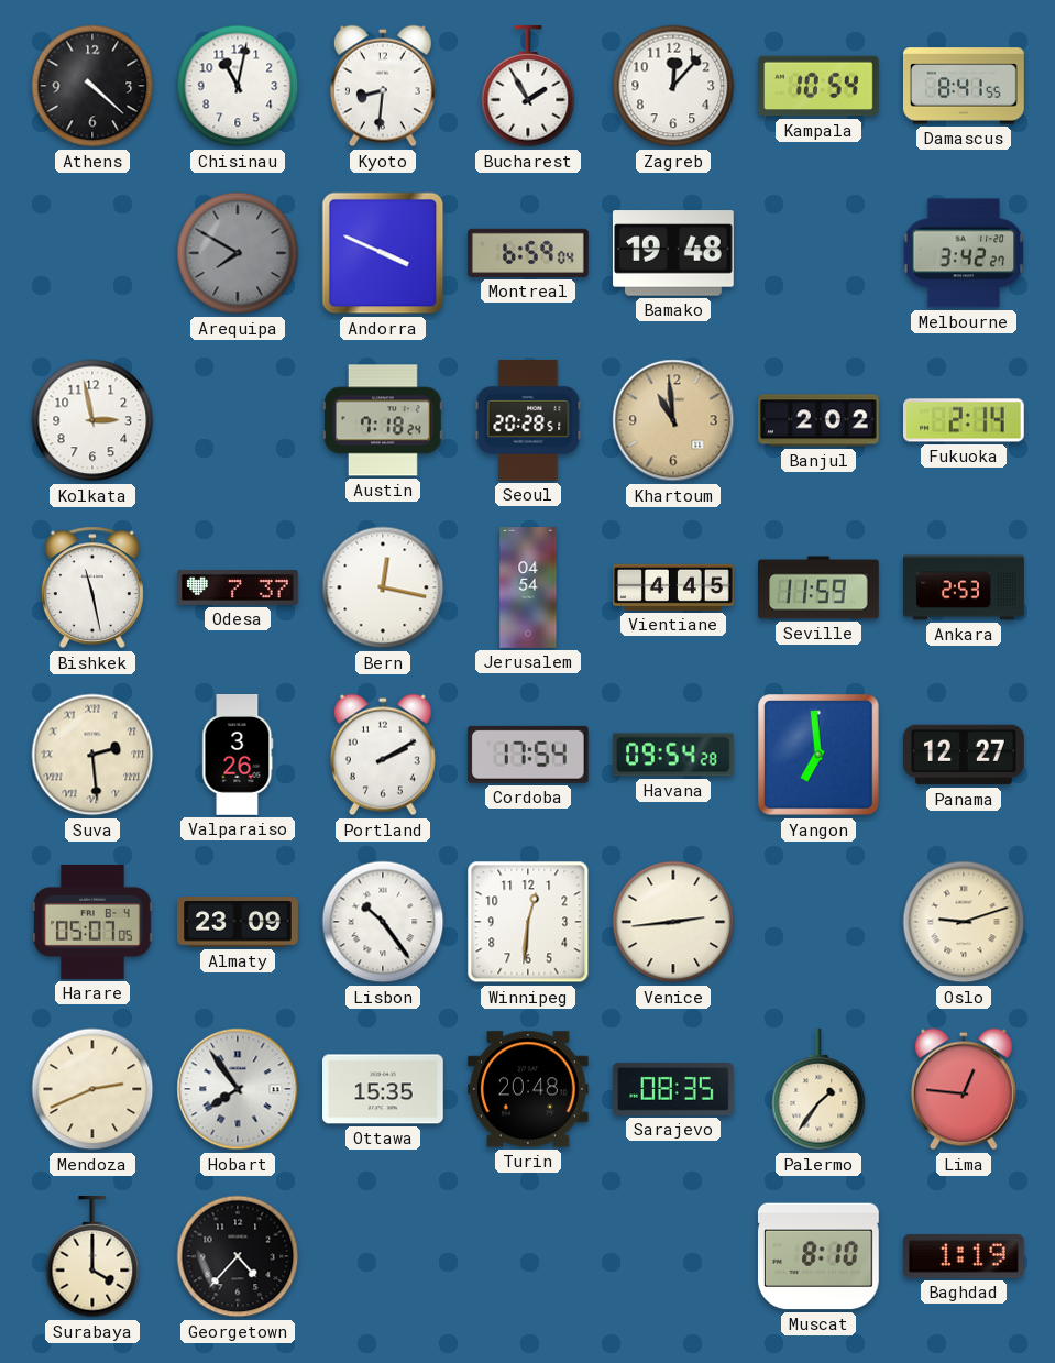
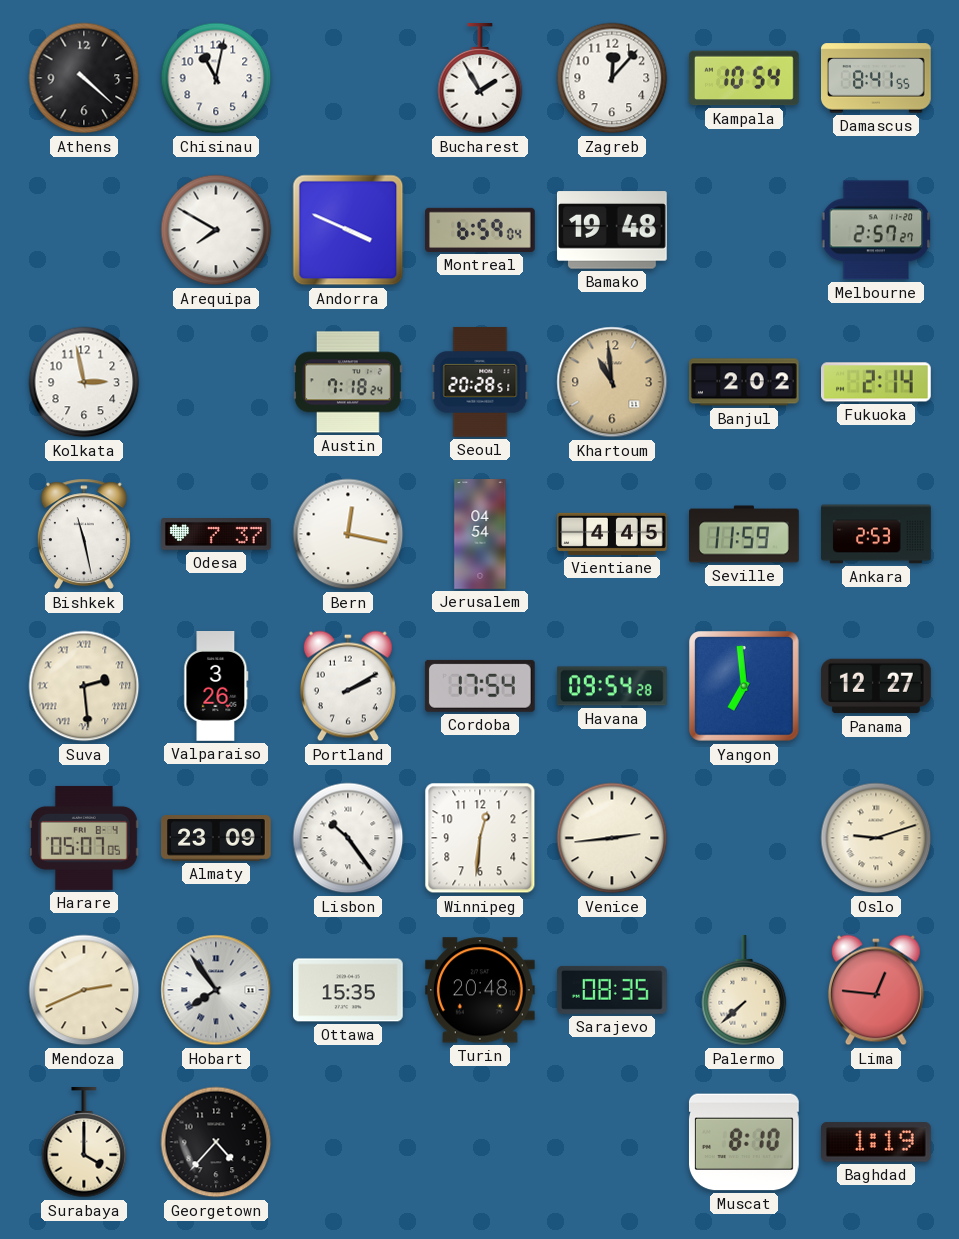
Kyoto: 8:31 -> none (383, 86)
Arequipa dial: grey -> white (216, 230)
Melbourne: 3:42 -> 2:57 (876, 230)
Palermo: 1:36 -> 7:38 (744, 991)
